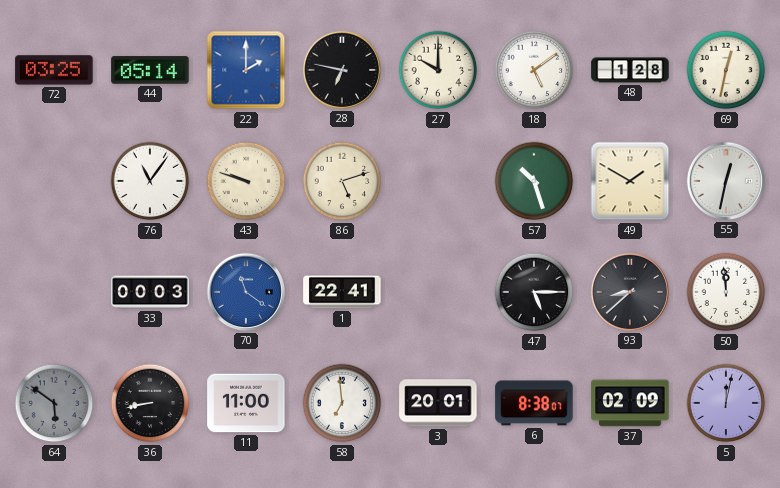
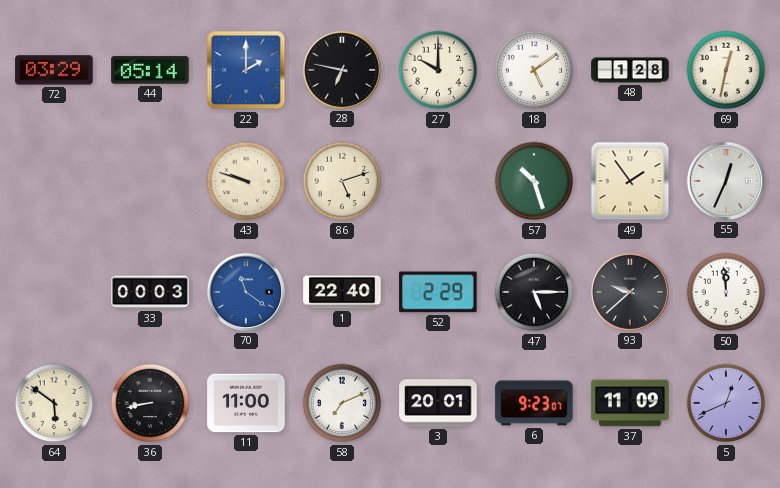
72: 03:25 -> 03:29 (54, 70)
76: 11:06 -> none (150, 181)
49: 1:50 -> 1:54 (630, 181)
55: 12:32 -> 12:34 (726, 181)
1: 22:41 -> 22:40 (342, 292)
52: none -> 2:29 (438, 292)
93: 8:38 -> 9:38 (630, 292)
64 dial: grey -> cream (54, 403)
58: 6:59 -> 7:11 (342, 403)
6: 8:38 -> 9:23 (534, 403)
37: 02:09 -> 11:09 (630, 403)
5: 12:02 -> 12:41 (726, 403)
